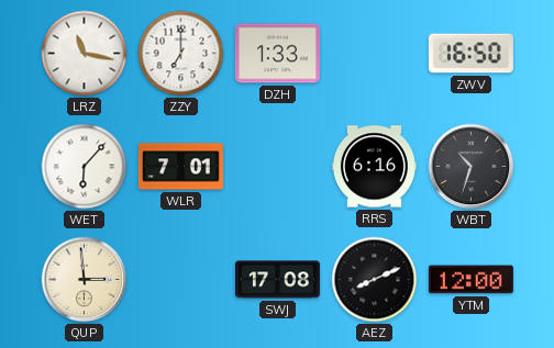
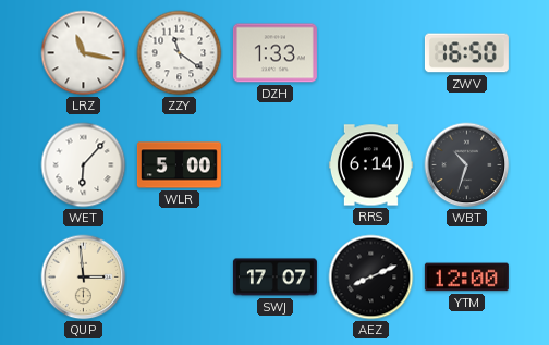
ZZY: 7:00 -> 11:21 (180, 53)
WLR: 7:01 -> 5:00 (179, 165)
RRS: 6:16 -> 6:14 (370, 165)
SWJ: 17:08 -> 17:07 (274, 278)
